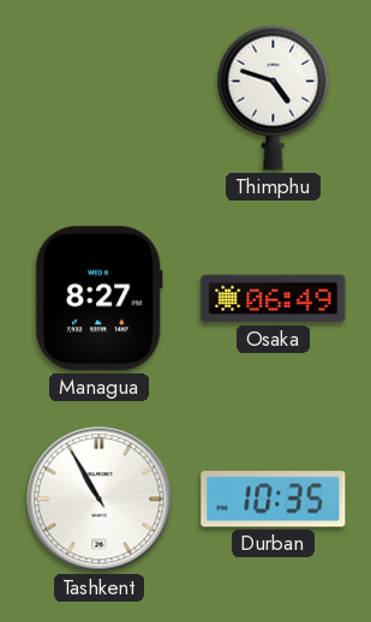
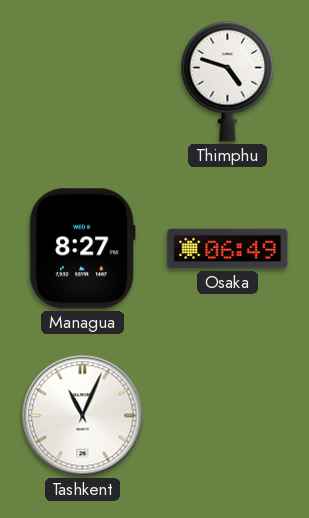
Tashkent: 10:55 -> 11:04 (83, 416)
Durban: 10:35 -> none (274, 500)
